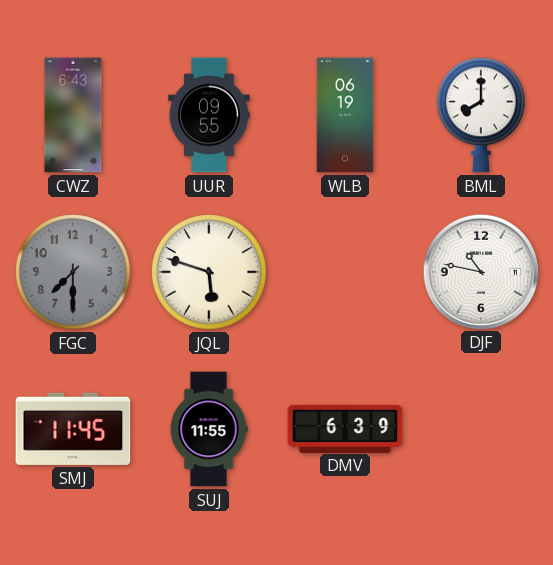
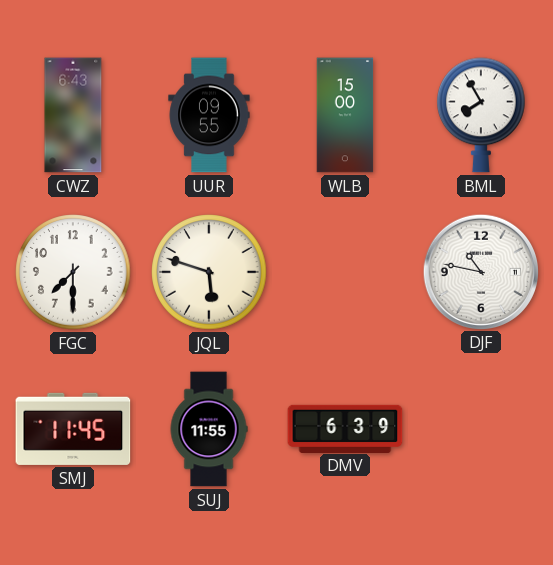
WLB: 06:19 -> 15:00 (345, 115)
BML: 8:00 -> 7:55 (482, 115)
FGC dial: grey -> white (73, 272)
